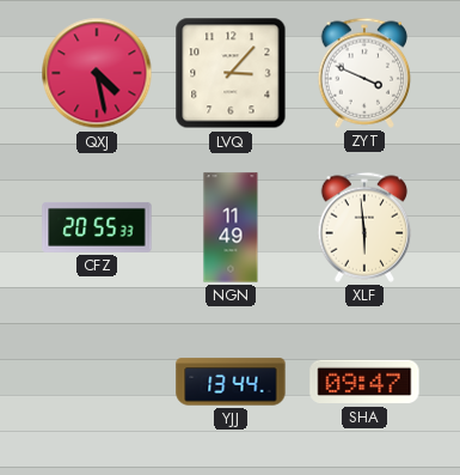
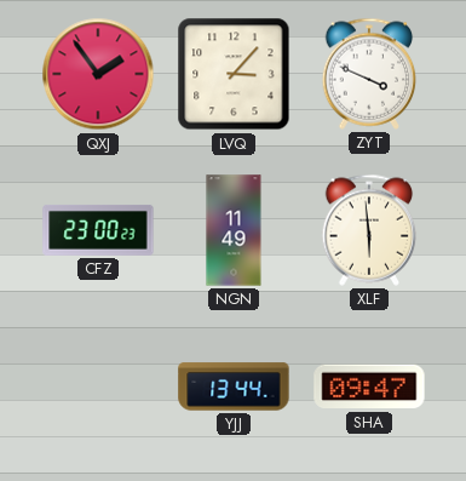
QXJ: 4:28 -> 1:54 (98, 74)
CFZ: 20:55 -> 23:00 (98, 230)
